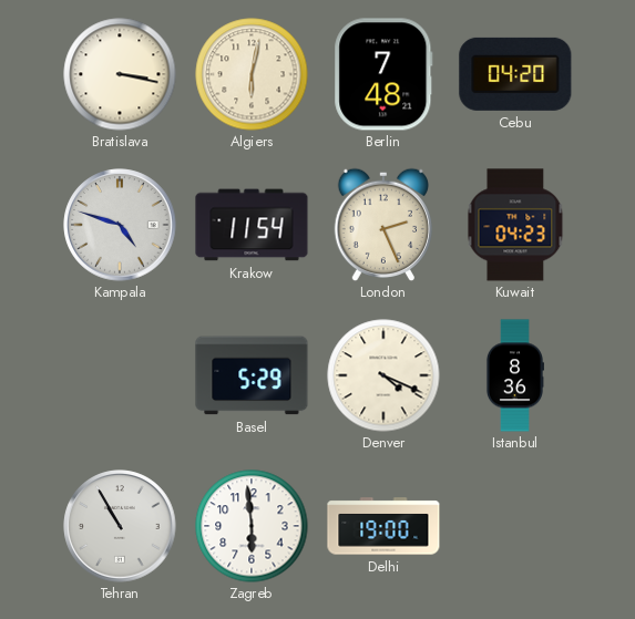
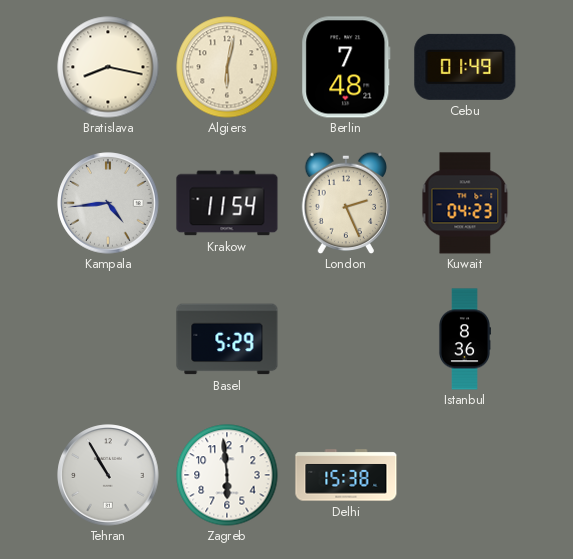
Bratislava: 3:17 -> 8:17 (108, 67)
Cebu: 04:20 -> 01:49 (465, 67)
Kampala: 4:48 -> 4:44 (108, 203)
Denver: 4:19 -> none (383, 375)
Delhi: 19:00 -> 15:38 (346, 475)
